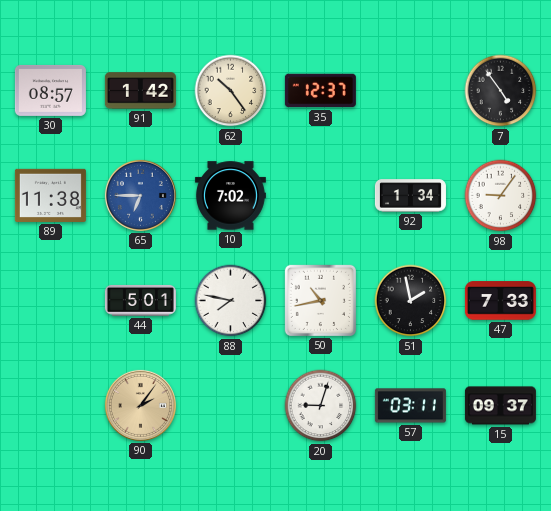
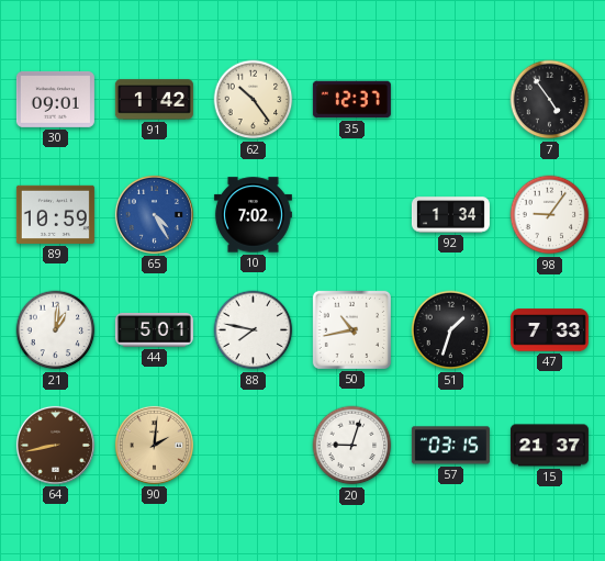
30: 08:57 -> 09:01 (55, 99)
89: 11:38 -> 10:59 (55, 214)
65: 6:45 -> 4:25 (154, 214)
21: none -> 1:01 (56, 330)
51: 1:58 -> 1:33 (451, 330)
64: none -> 8:43 (55, 445)
90: 2:06 -> 2:01 (154, 445)
57: 03:11 -> 03:15 (450, 446)
15: 09:37 -> 21:37 (549, 446)
